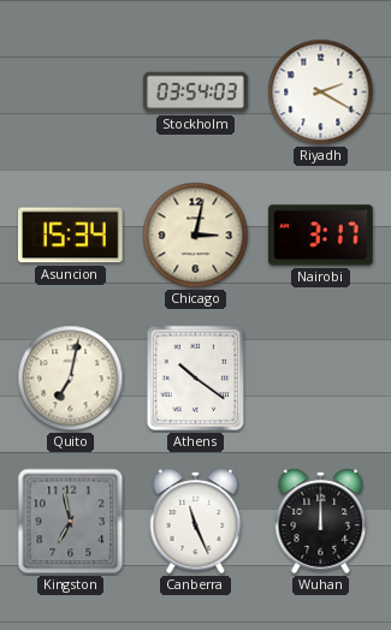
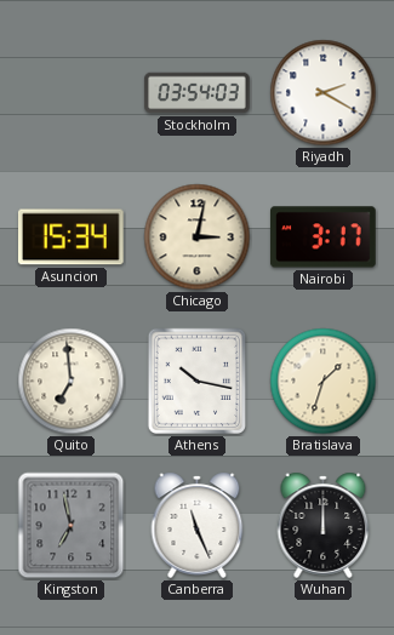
Quito: 7:02 -> 6:59 (72, 382)
Athens: 10:21 -> 10:17 (196, 382)
Bratislava: none -> 1:33 (324, 382)
